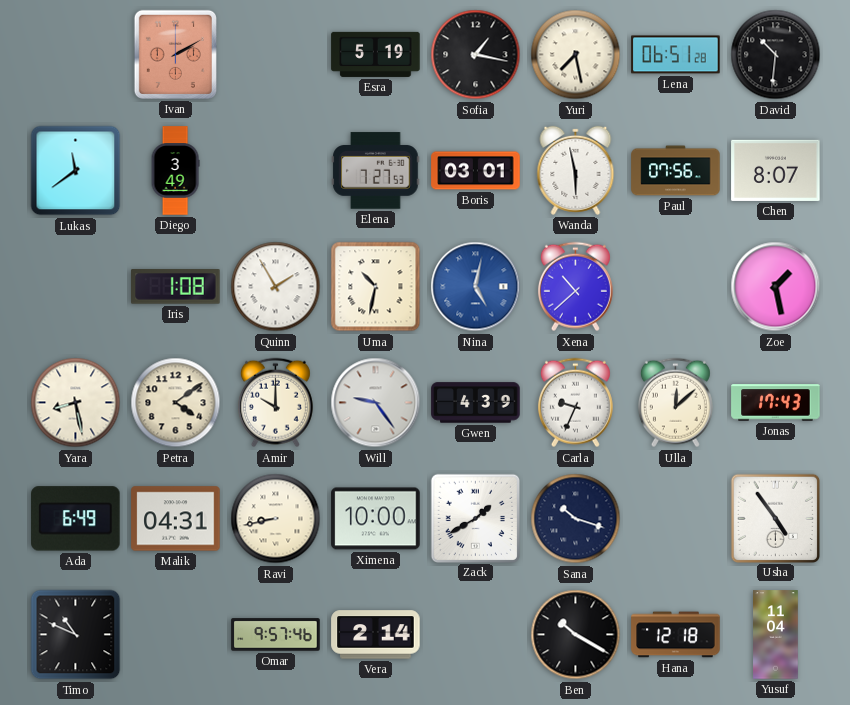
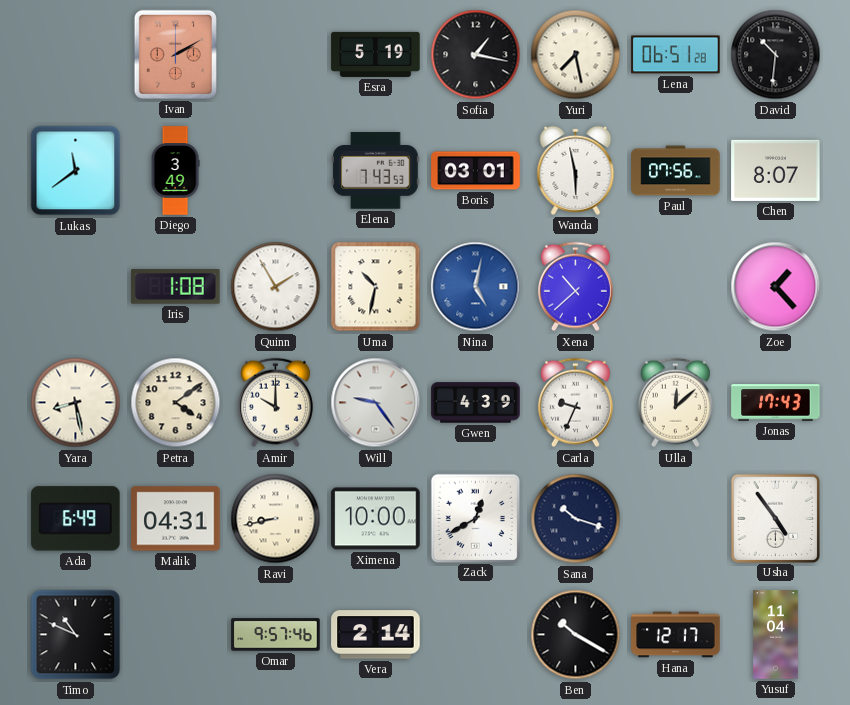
Elena: 7:27 -> 7:43 (376, 171)
Zoe: 1:28 -> 1:23 (776, 287)
Zack: 1:40 -> 12:40 (475, 518)
Hana: 12:18 -> 12:17 (676, 635)
